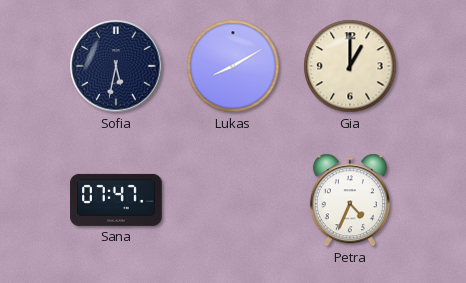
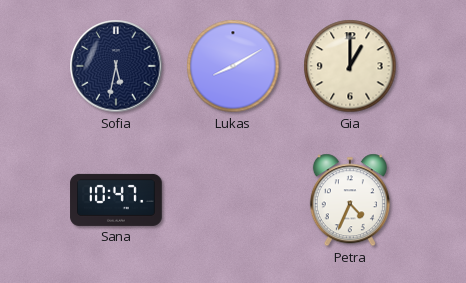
Sana: 07:47 -> 10:47 (116, 200)
